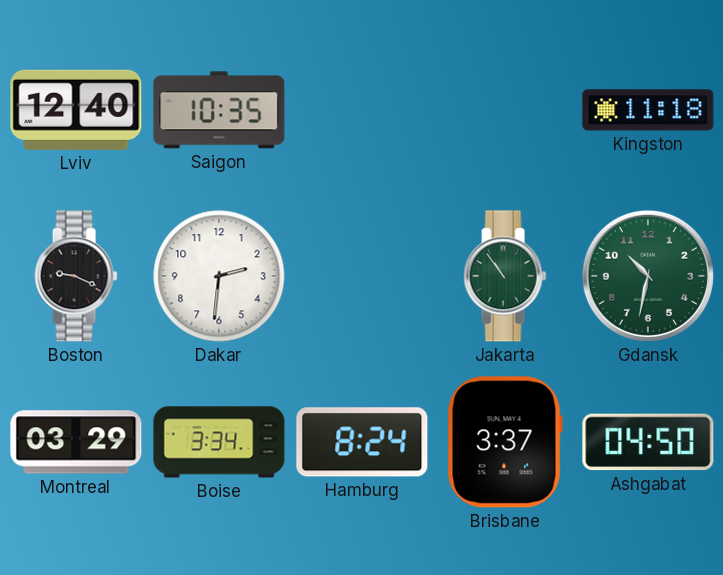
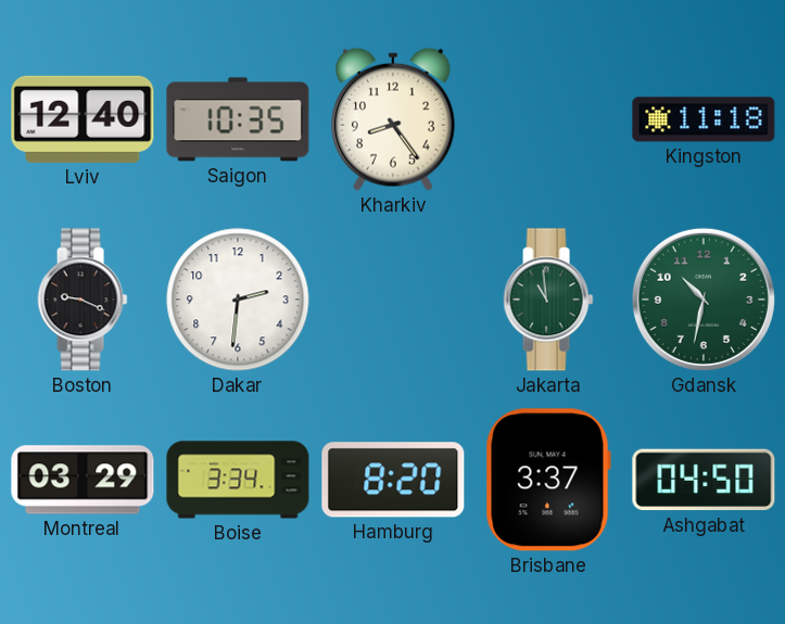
Kharkiv: none -> 8:24 (394, 119)
Jakarta: 10:54 -> 10:59 (548, 300)
Hamburg: 8:24 -> 8:20 (393, 480)
